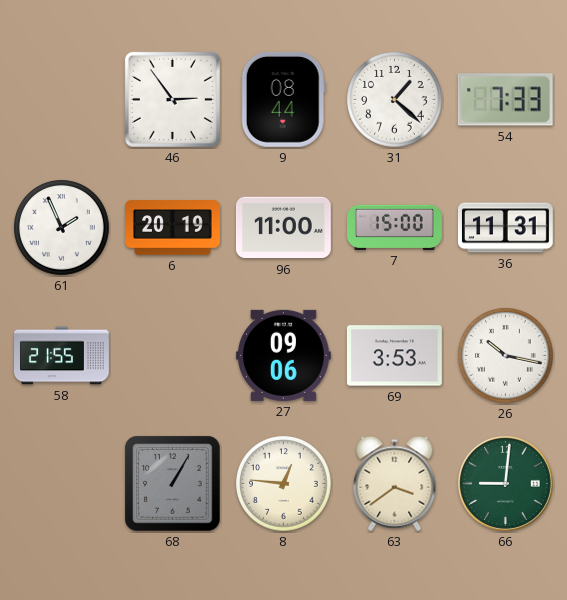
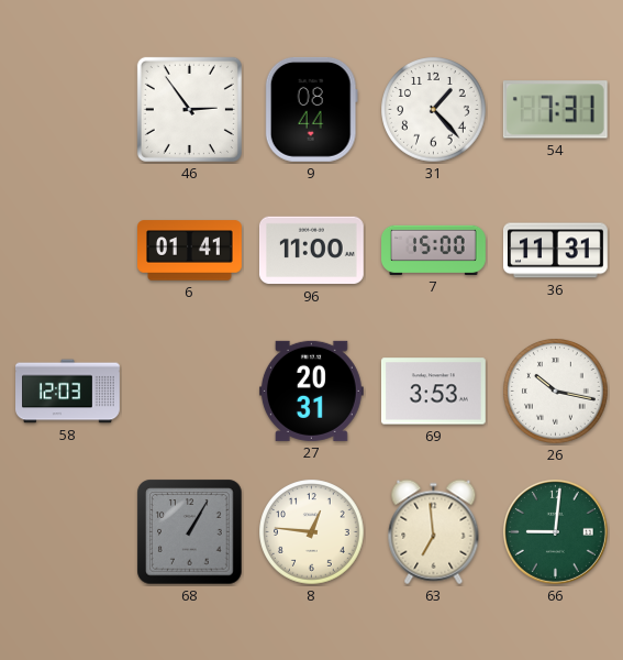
31: 1:22 -> 1:23 (434, 110)
54: 7:33 -> 7:31 (555, 110)
61: 1:56 -> none (62, 228)
6: 20:19 -> 01:41 (190, 251)
58: 21:55 -> 12:03 (68, 392)
27: 09:06 -> 20:31 (311, 391)
63: 3:39 -> 6:59 (434, 532)
